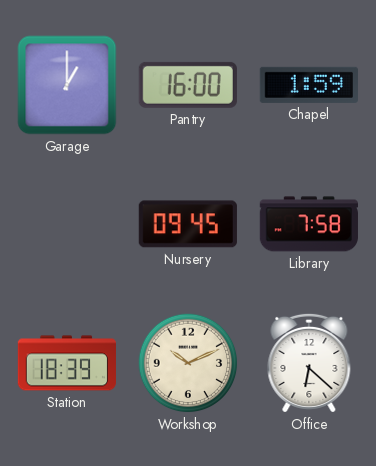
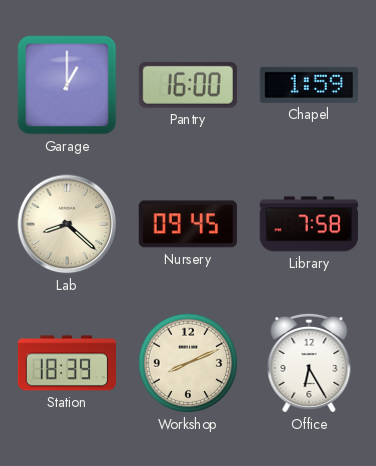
Lab: none -> 8:22 (67, 224)
Workshop: 10:11 -> 8:11 (188, 363)
Office: 6:22 -> 6:25 (309, 363)
